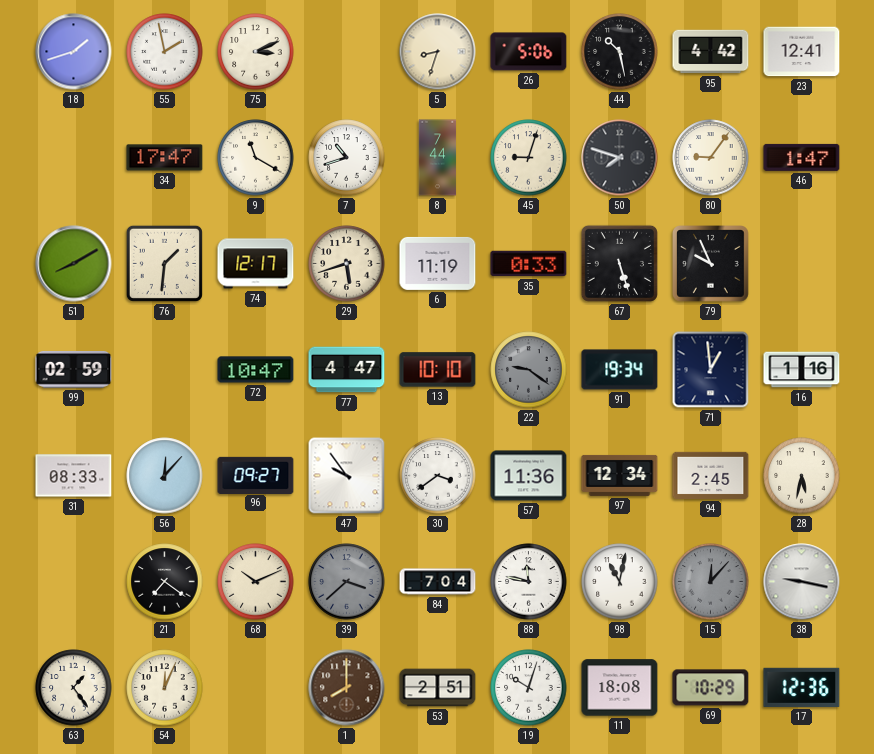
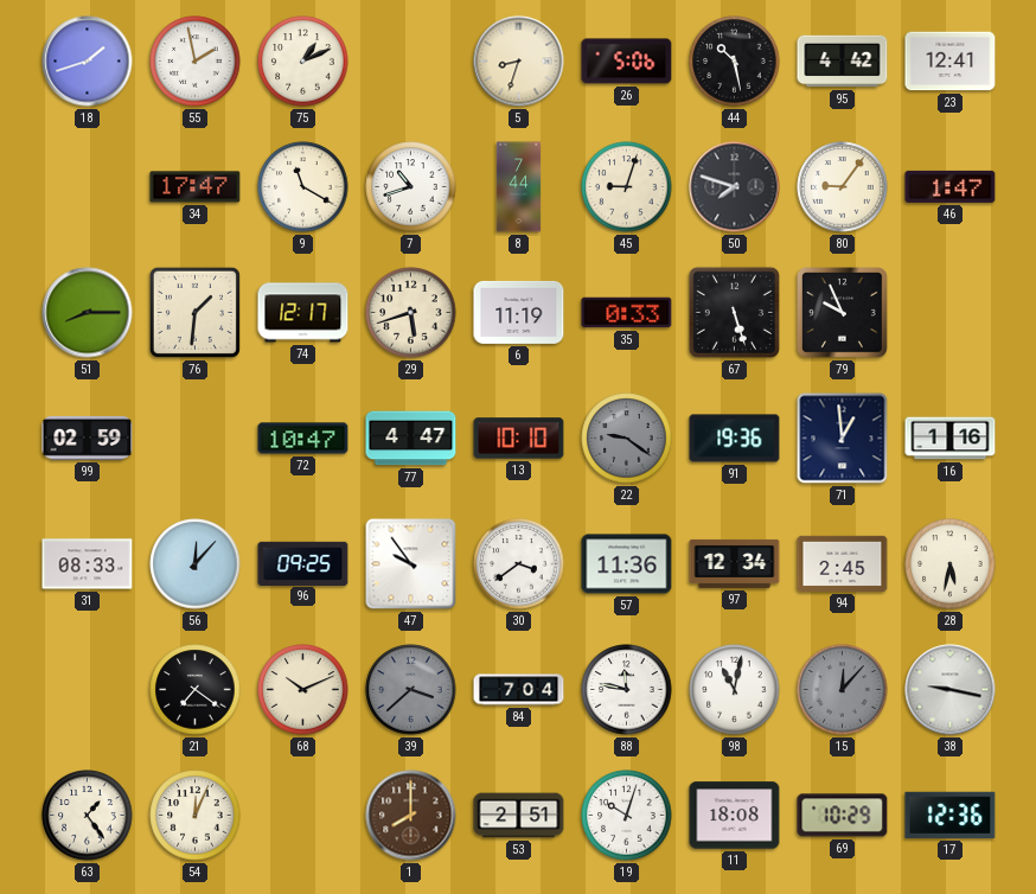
75: 3:11 -> 1:11 (303, 62)
51: 8:10 -> 8:15 (88, 313)
91: 19:34 -> 19:36 (735, 439)
96: 09:27 -> 09:25 (303, 563)
